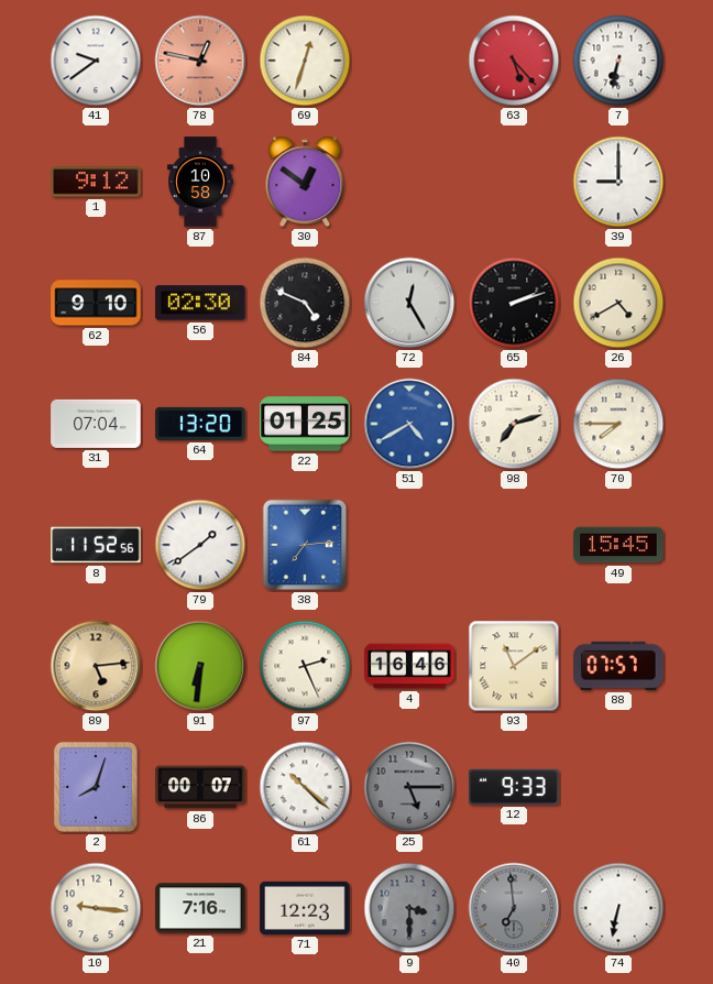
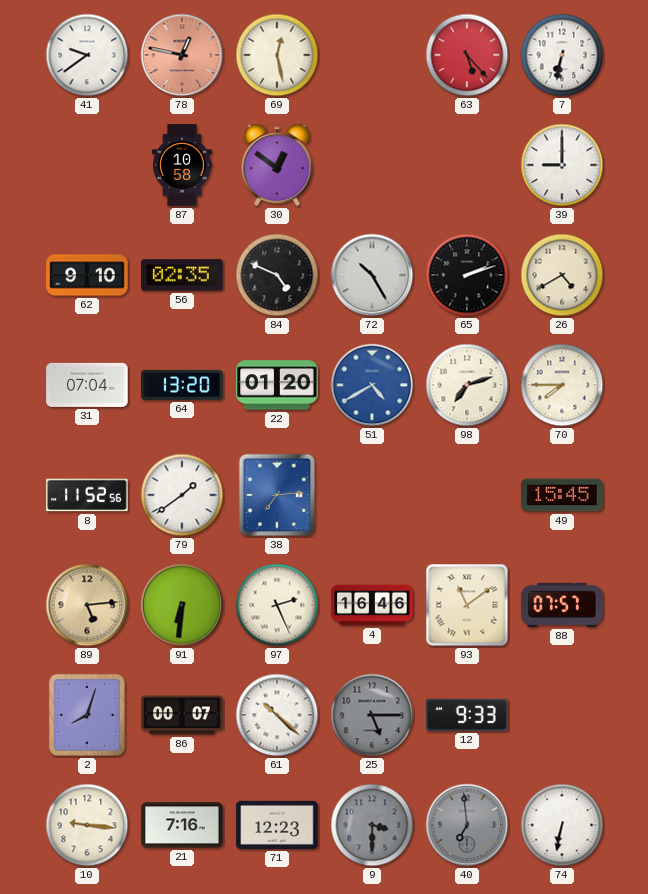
69: 12:33 -> 12:28 (277, 55)
1: 9:12 -> none (96, 182)
56: 02:30 -> 02:35 (182, 275)
72: 12:25 -> 10:25 (372, 275)
22: 01:25 -> 01:20 (277, 385)
